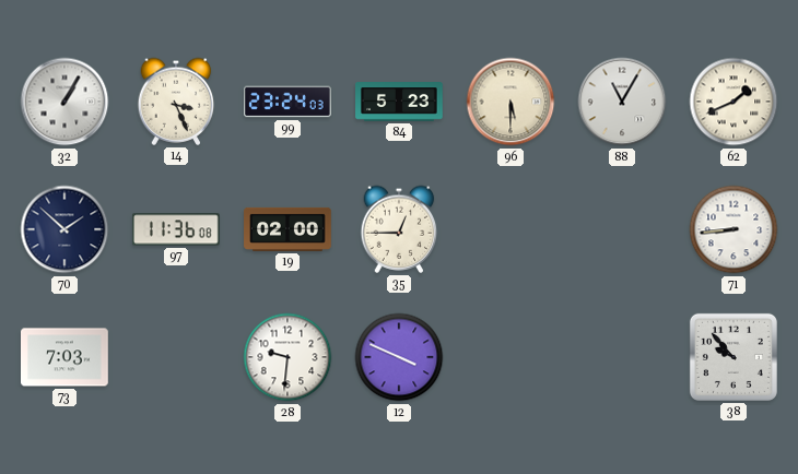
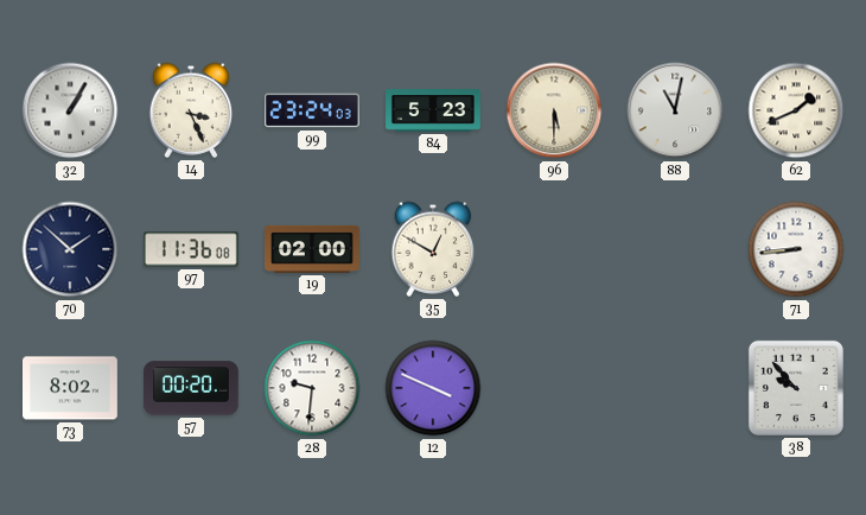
88: 11:05 -> 11:02 (675, 110)
35: 12:45 -> 12:50 (433, 249)
73: 7:03 -> 8:02 (71, 388)
57: none -> 00:20 (191, 388)
